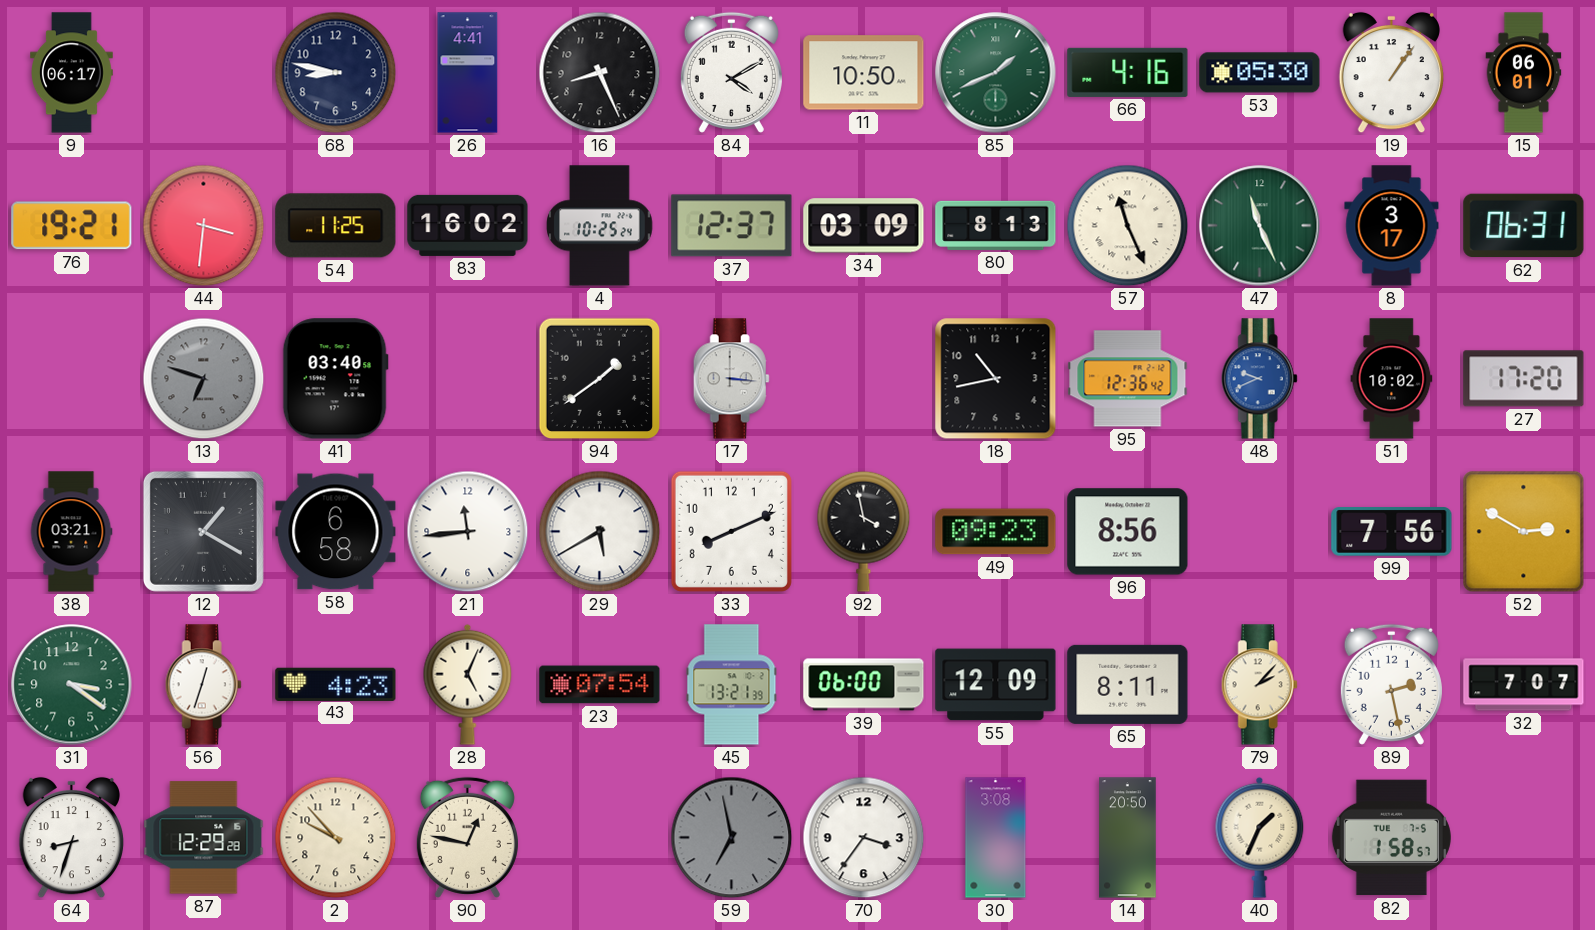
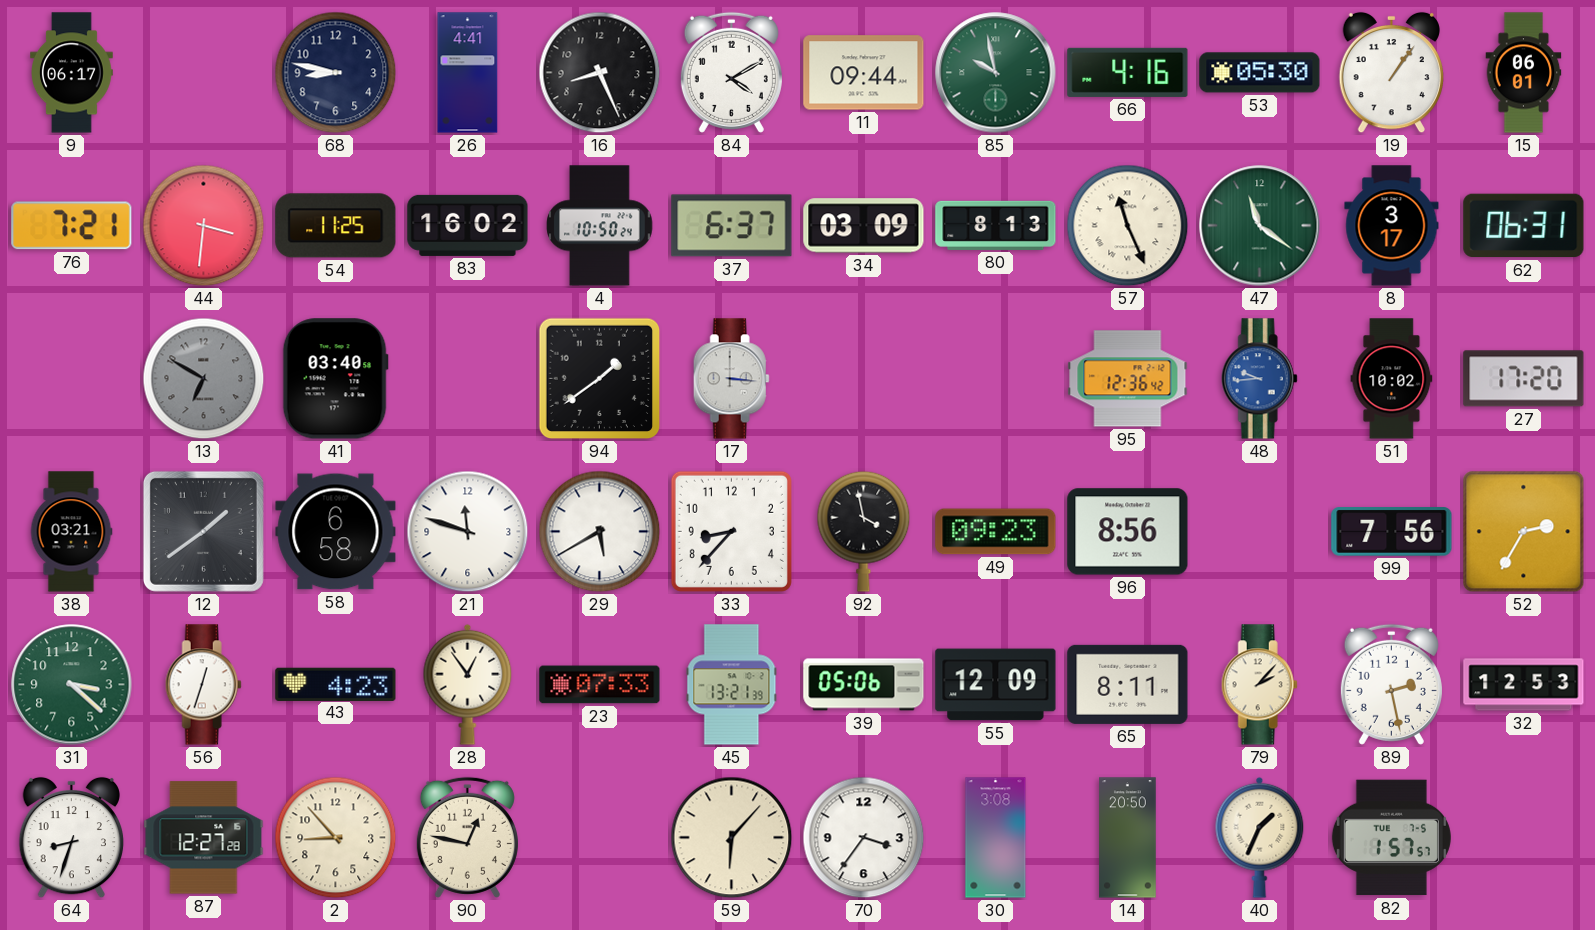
11: 10:50 -> 09:44 (864, 73)
85: 1:41 -> 9:58 (996, 73)
76: 19:21 -> 7:21 (72, 226)
4: 10:25 -> 10:50 (600, 226)
37: 12:37 -> 6:37 (732, 226)
47: 11:26 -> 11:21 (1260, 226)
13: 6:48 -> 6:50 (204, 379)
18: 10:43 -> none (996, 379)
48: 9:41 -> 9:44 (1259, 379)
12: 1:20 -> 1:39 (203, 531)
21: 11:44 -> 11:48 (468, 532)
33: 8:11 -> 8:37 (731, 531)
52: 2:50 -> 2:35 (1524, 532)
31: 3:21 -> 3:22 (72, 685)
28: 5:04 -> 12:54 (468, 684)
23: 07:54 -> 07:33 (600, 685)
39: 06:00 -> 05:06 (864, 685)
32: 7:07 -> 12:53 (1524, 685)
87: 12:29 -> 12:27 (204, 838)
2: 9:53 -> 8:53 (336, 838)
59: 6:58 -> 6:07 (732, 838)
59 dial: grey -> cream (732, 838)
82: 1:58 -> 1:57 (1391, 838)
